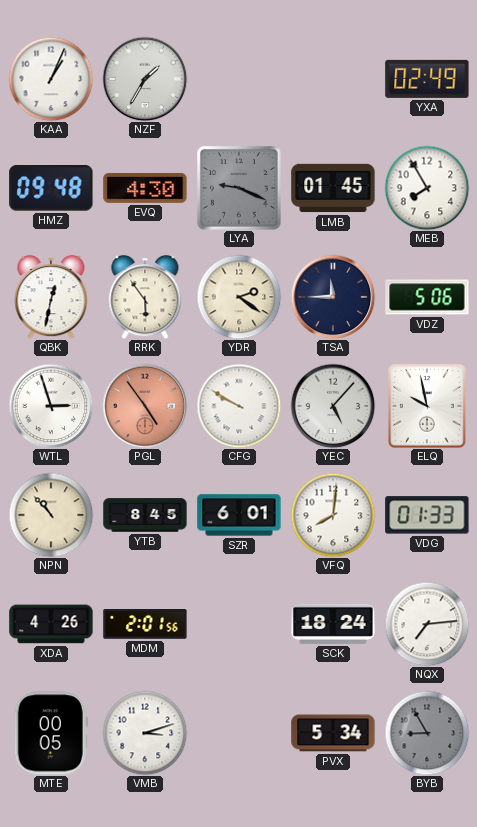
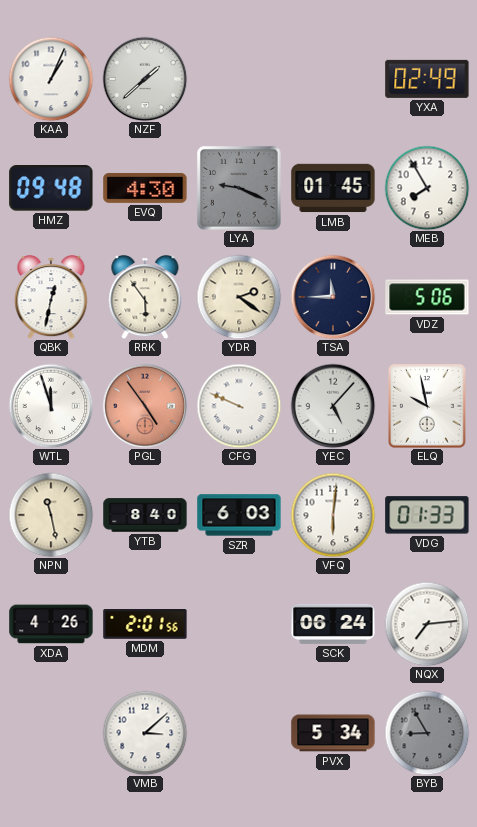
NZF: 1:35 -> 1:38 (145, 79)
WTL: 2:57 -> 11:57 (51, 406)
CFG: 9:50 -> 9:49 (239, 406)
NPN: 10:53 -> 11:28 (51, 515)
YTB: 8:45 -> 8:40 (145, 515)
SZR: 6:01 -> 6:03 (239, 515)
VFQ: 8:01 -> 6:01 (333, 515)
SCK: 18:24 -> 06:24 (333, 624)
MTE: 00:05 -> none (51, 733)
VMB: 3:12 -> 3:08 (145, 733)
